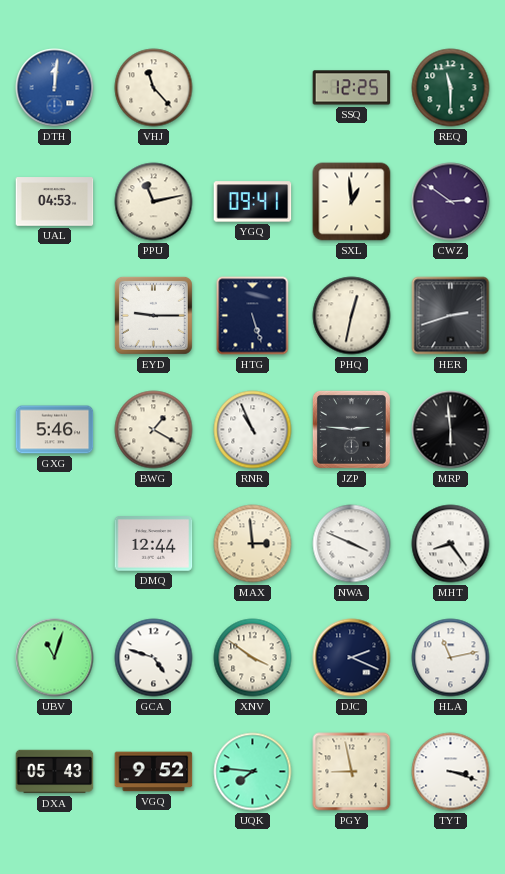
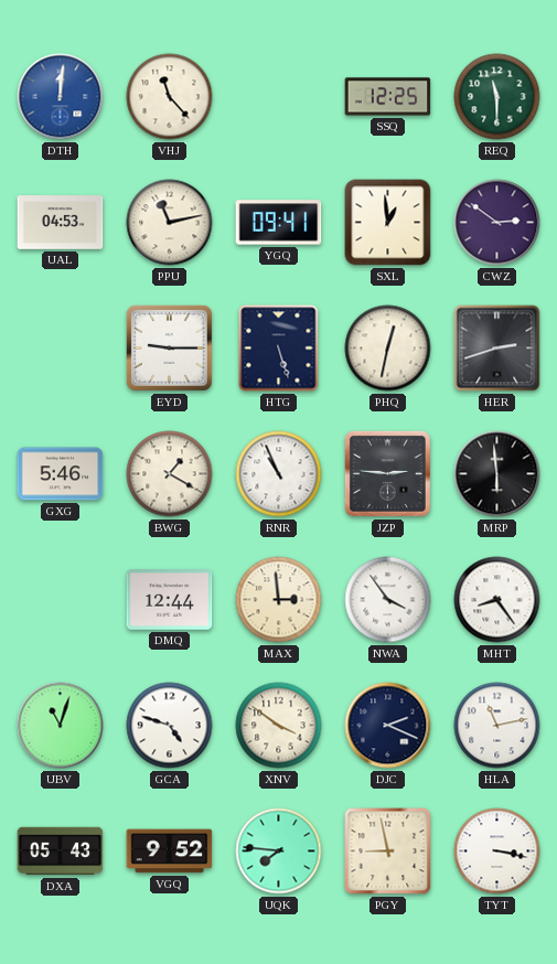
NWA: 3:49 -> 3:54 (388, 600)
TYT: 3:18 -> 3:17 (497, 851)
